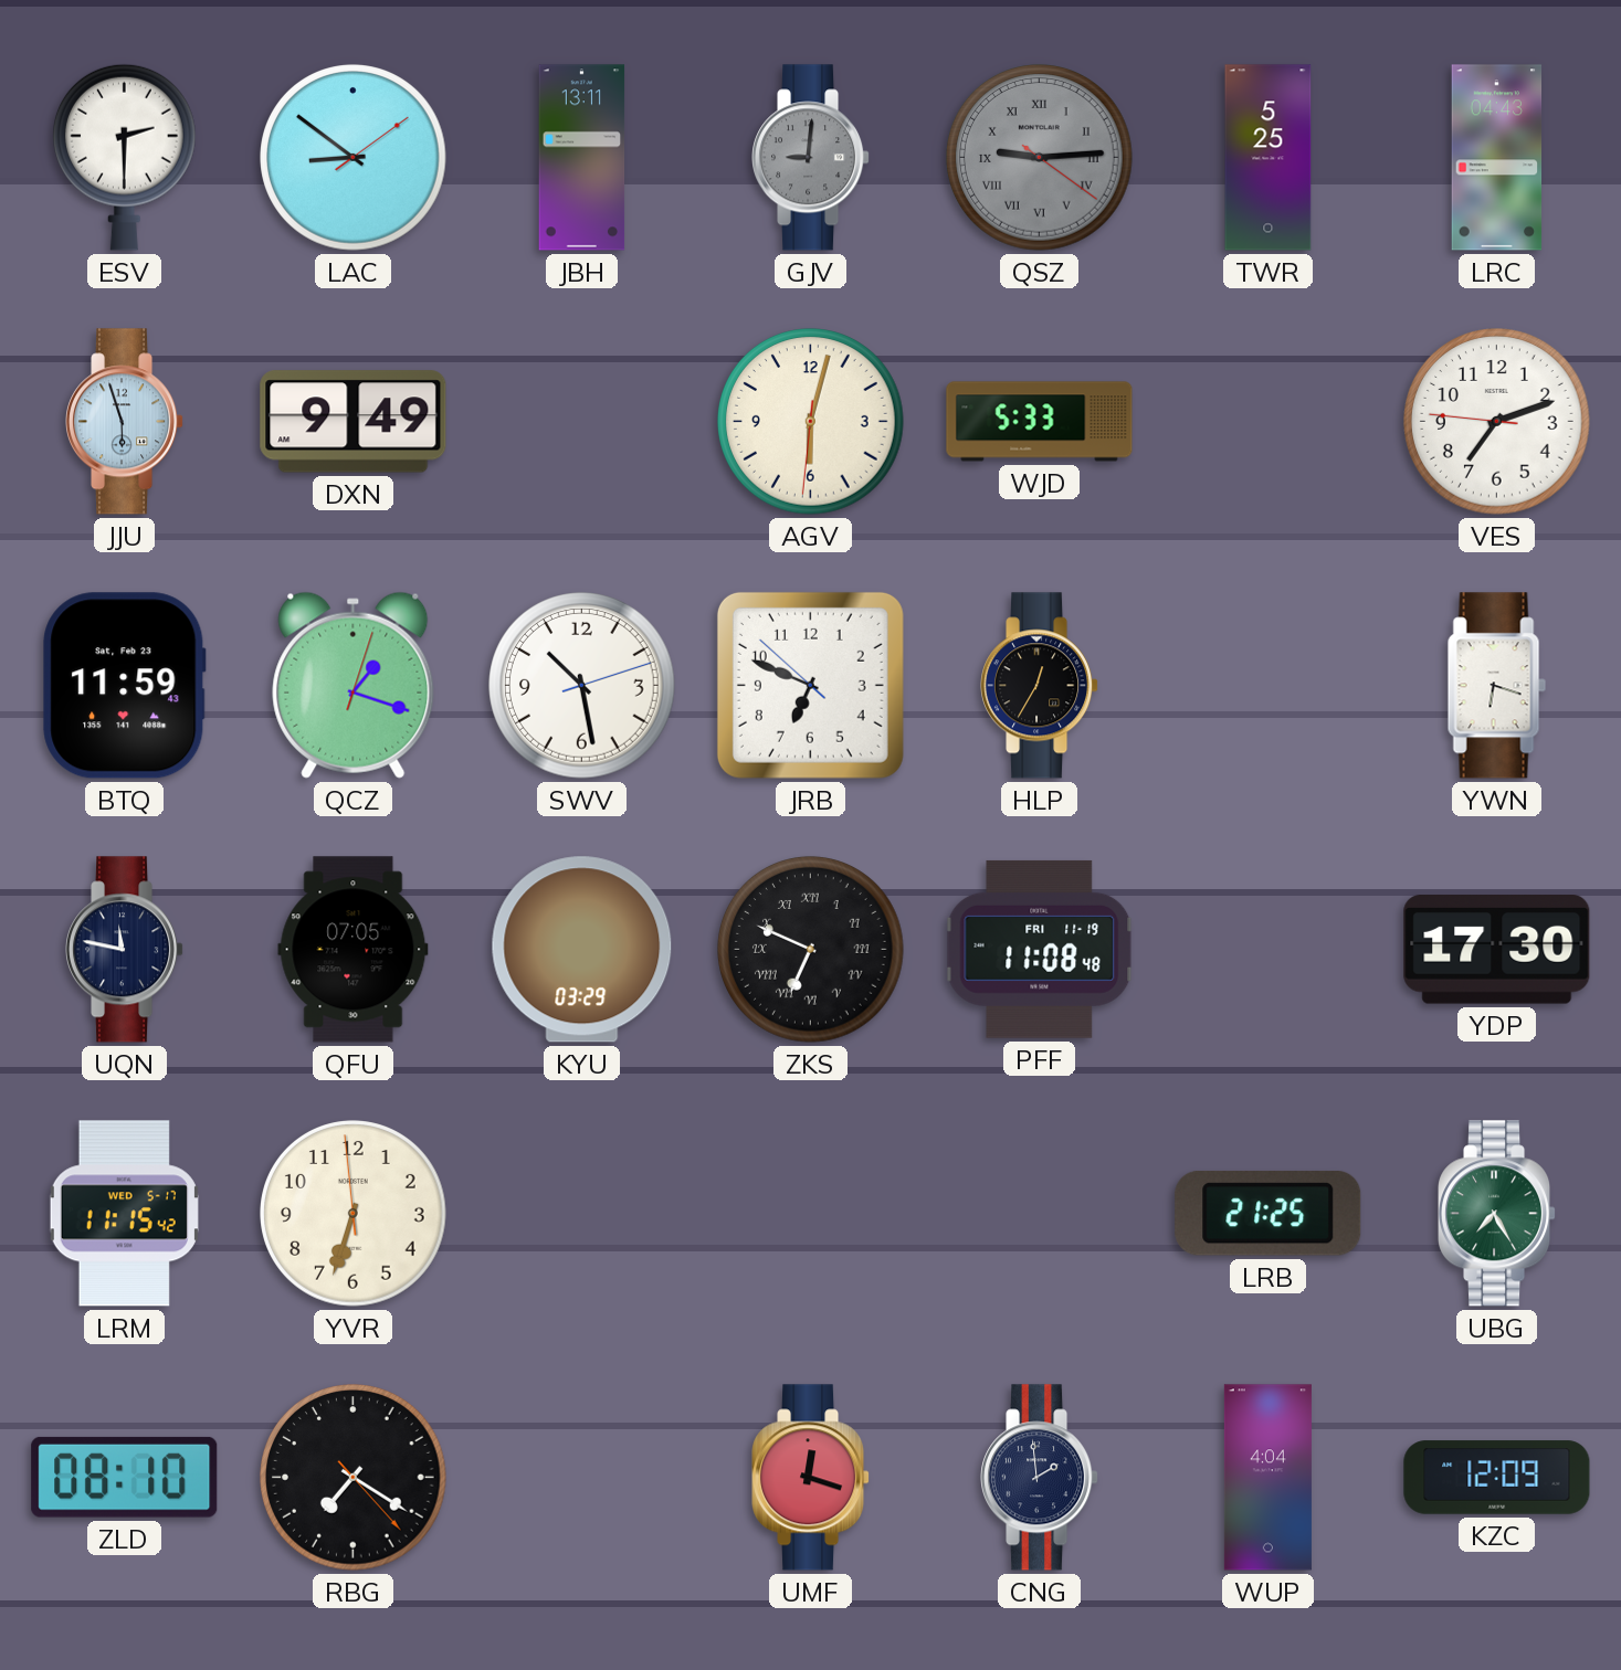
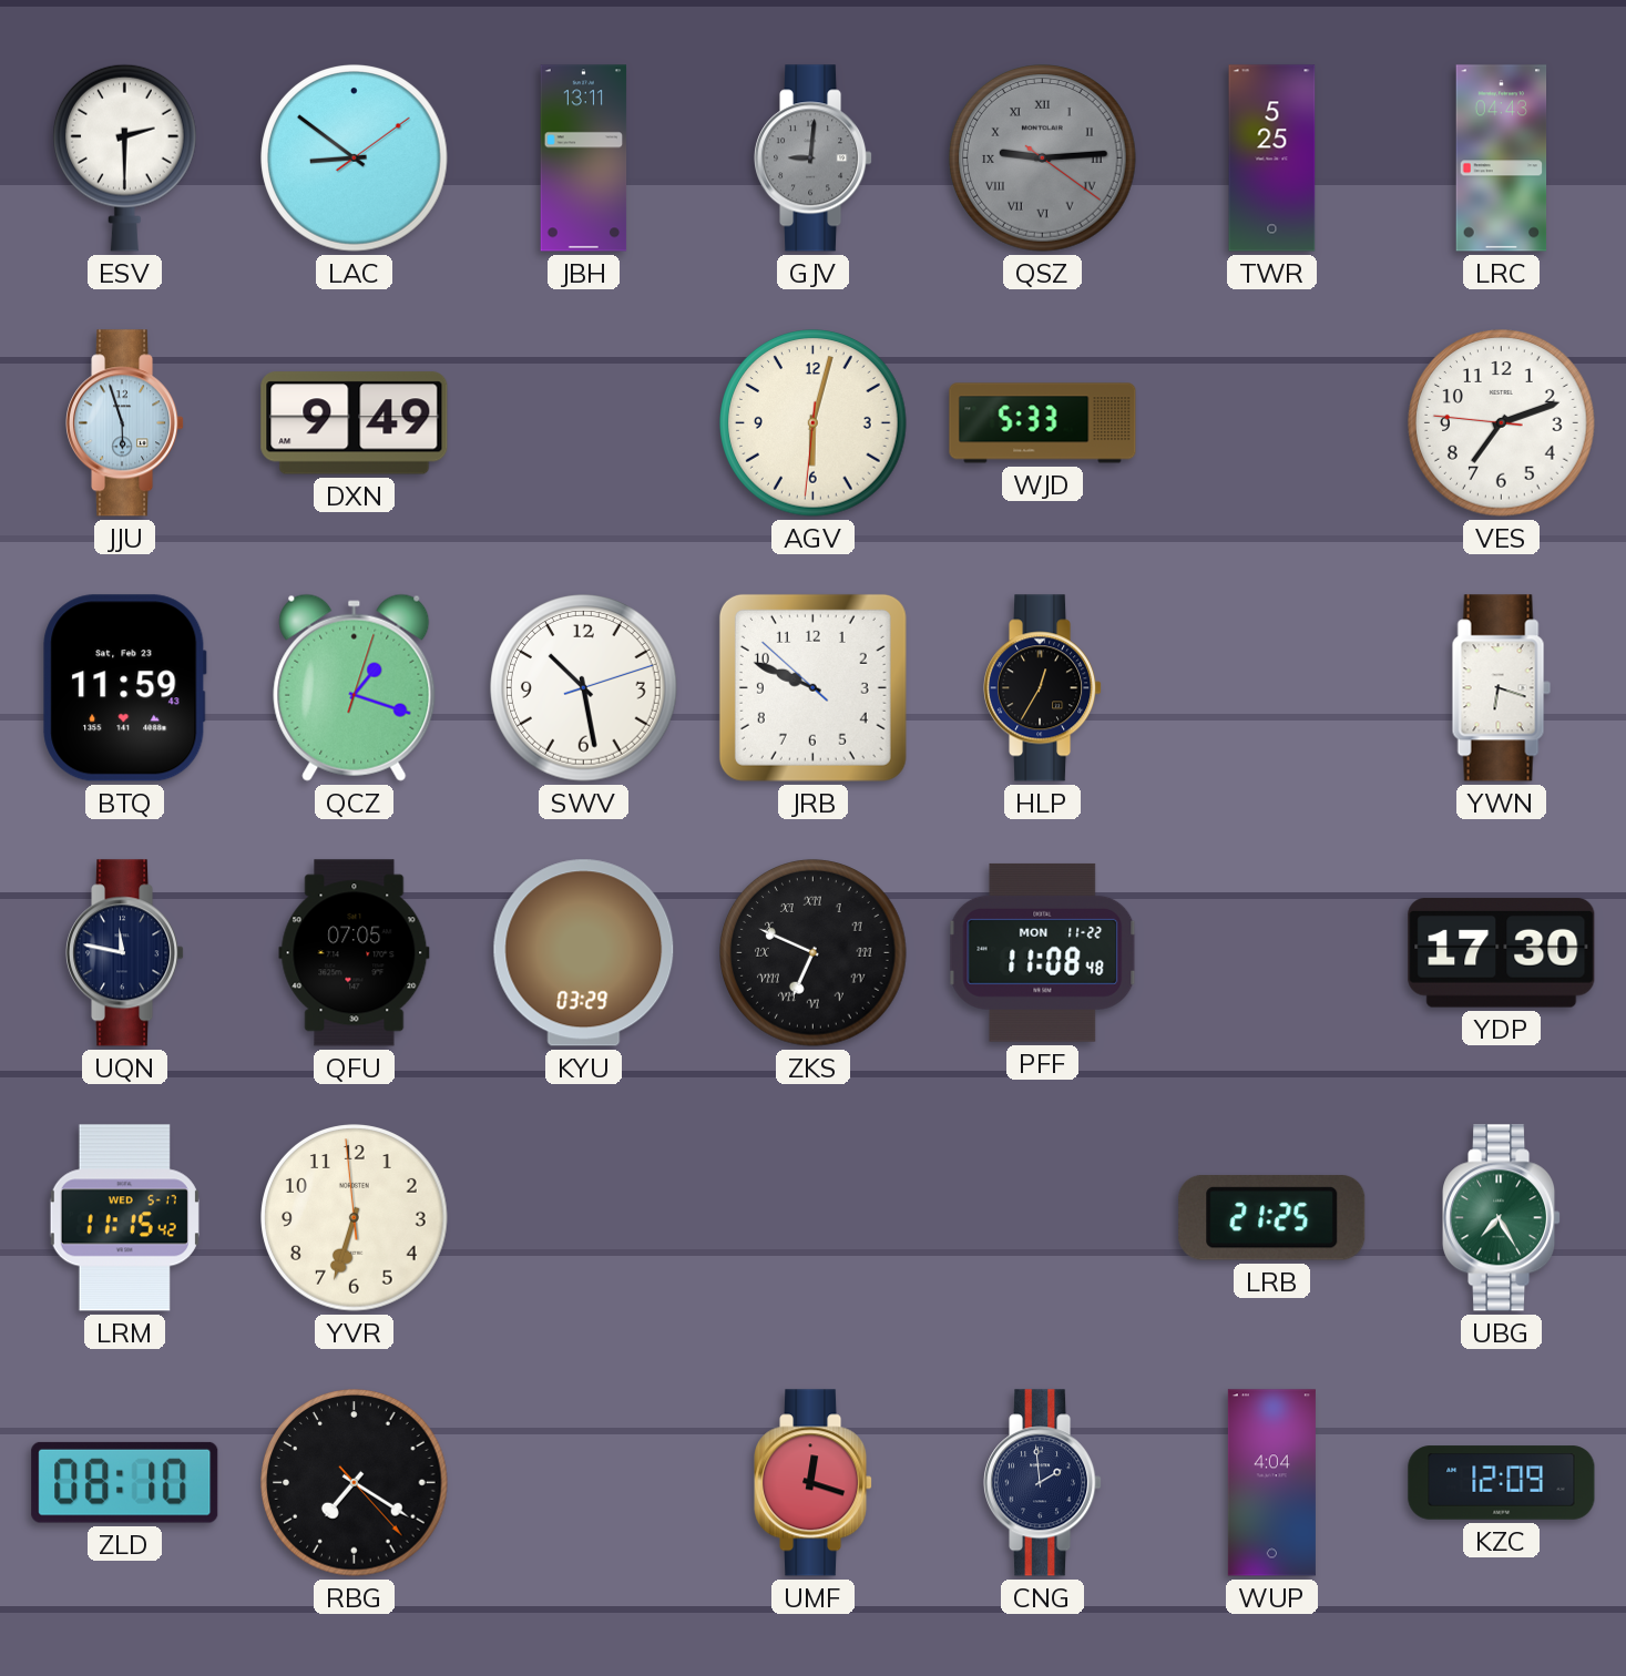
JRB: 6:48 -> 9:48 (812, 687)
PFF date: FRI 11-19 -> MON 11-22 (1043, 952)
